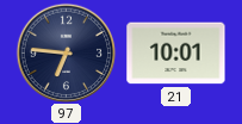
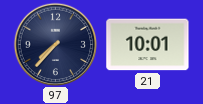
97: 6:46 -> 7:37 (55, 44)
